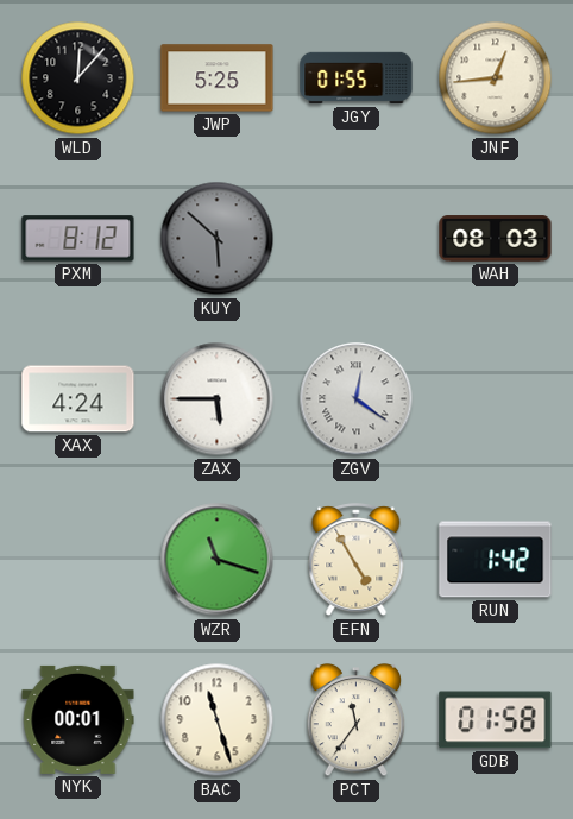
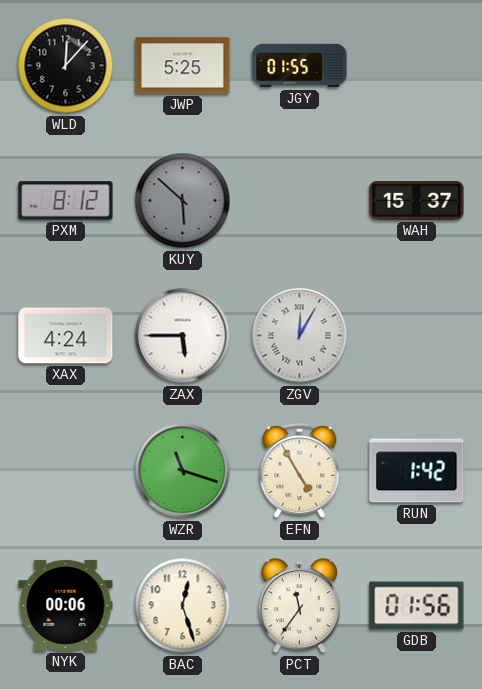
JNF: 12:44 -> none (496, 78)
WAH: 08:03 -> 15:37 (417, 201)
ZGV: 12:21 -> 12:05 (300, 336)
NYK: 00:01 -> 00:06 (66, 605)
BAC: 11:27 -> 12:27 (183, 606)
GDB: 01:58 -> 01:56 (417, 606)
